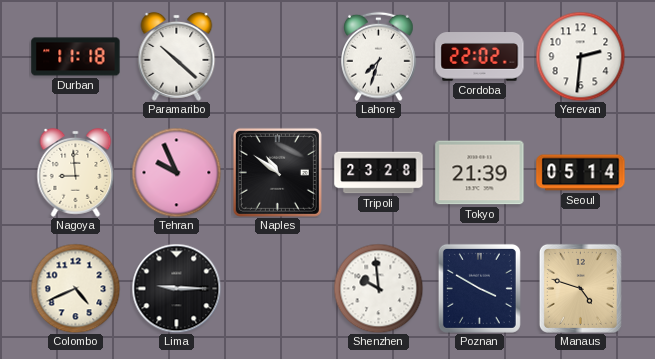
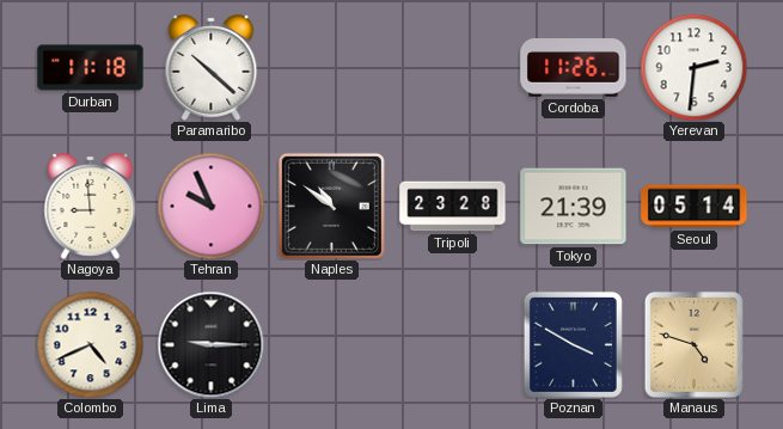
Lahore: 7:33 -> none (379, 56)
Cordoba: 22:02 -> 11:26 (574, 68)
Shenzhen: 9:59 -> none (378, 288)
